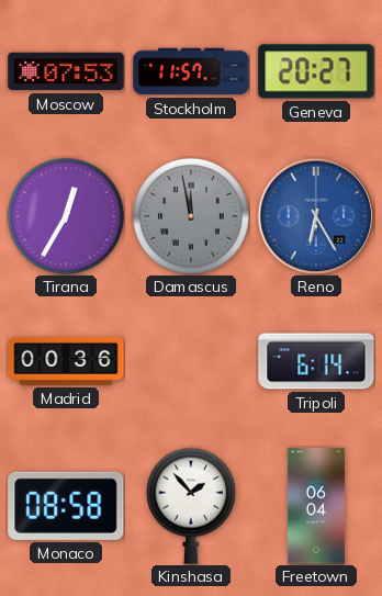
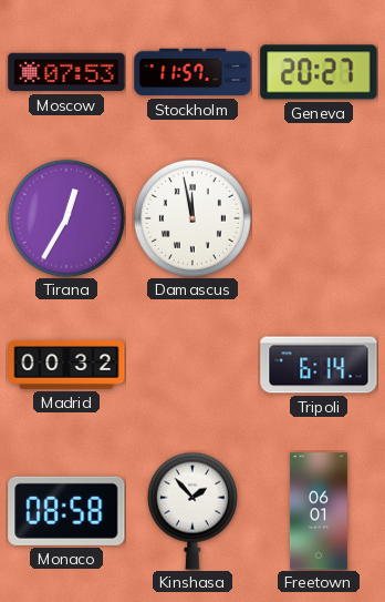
Damascus dial: grey -> white (192, 218)
Reno: 6:25 -> none (316, 216)
Madrid: 00:36 -> 00:32 (66, 365)
Freetown: 06:04 -> 06:01 (319, 511)
